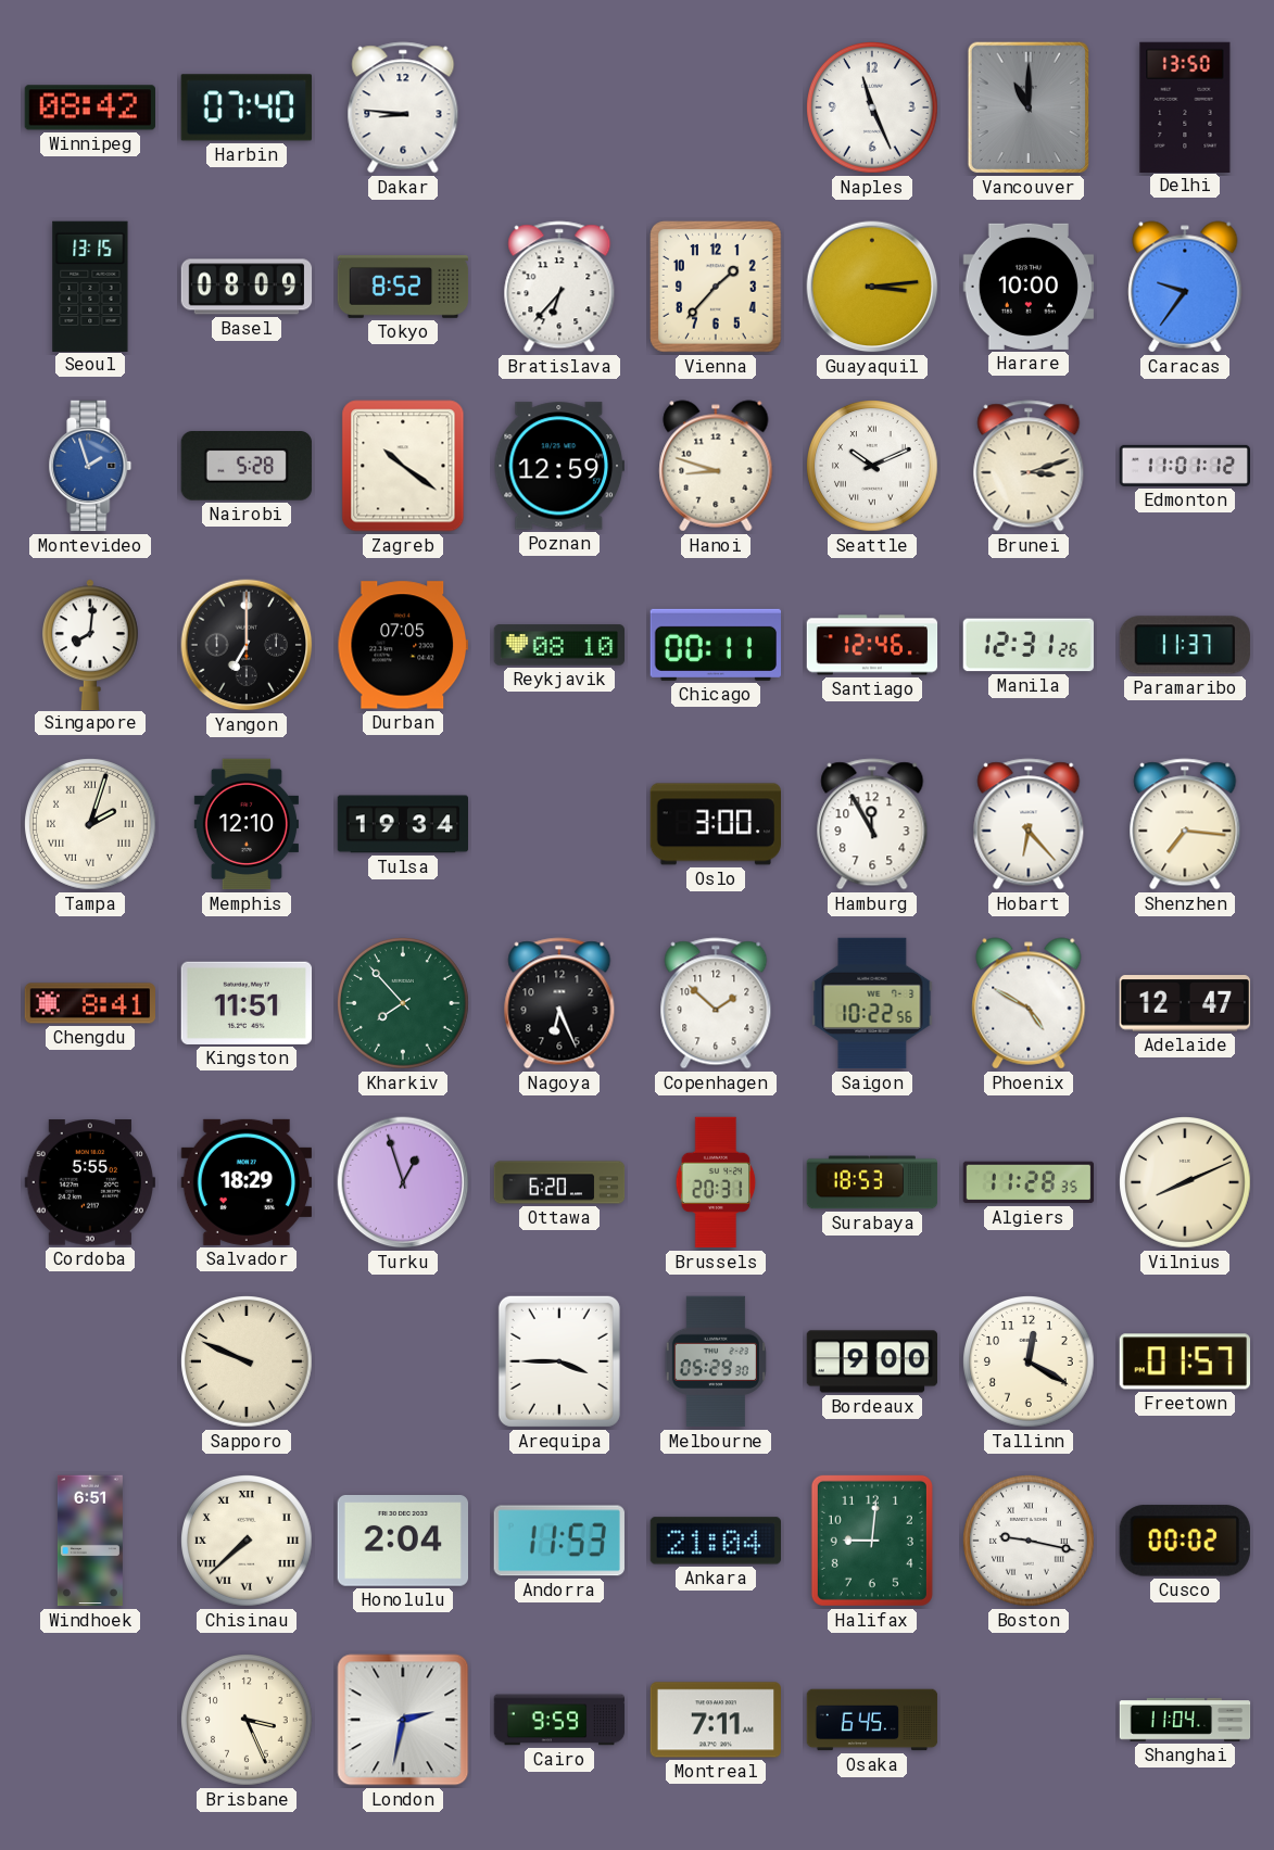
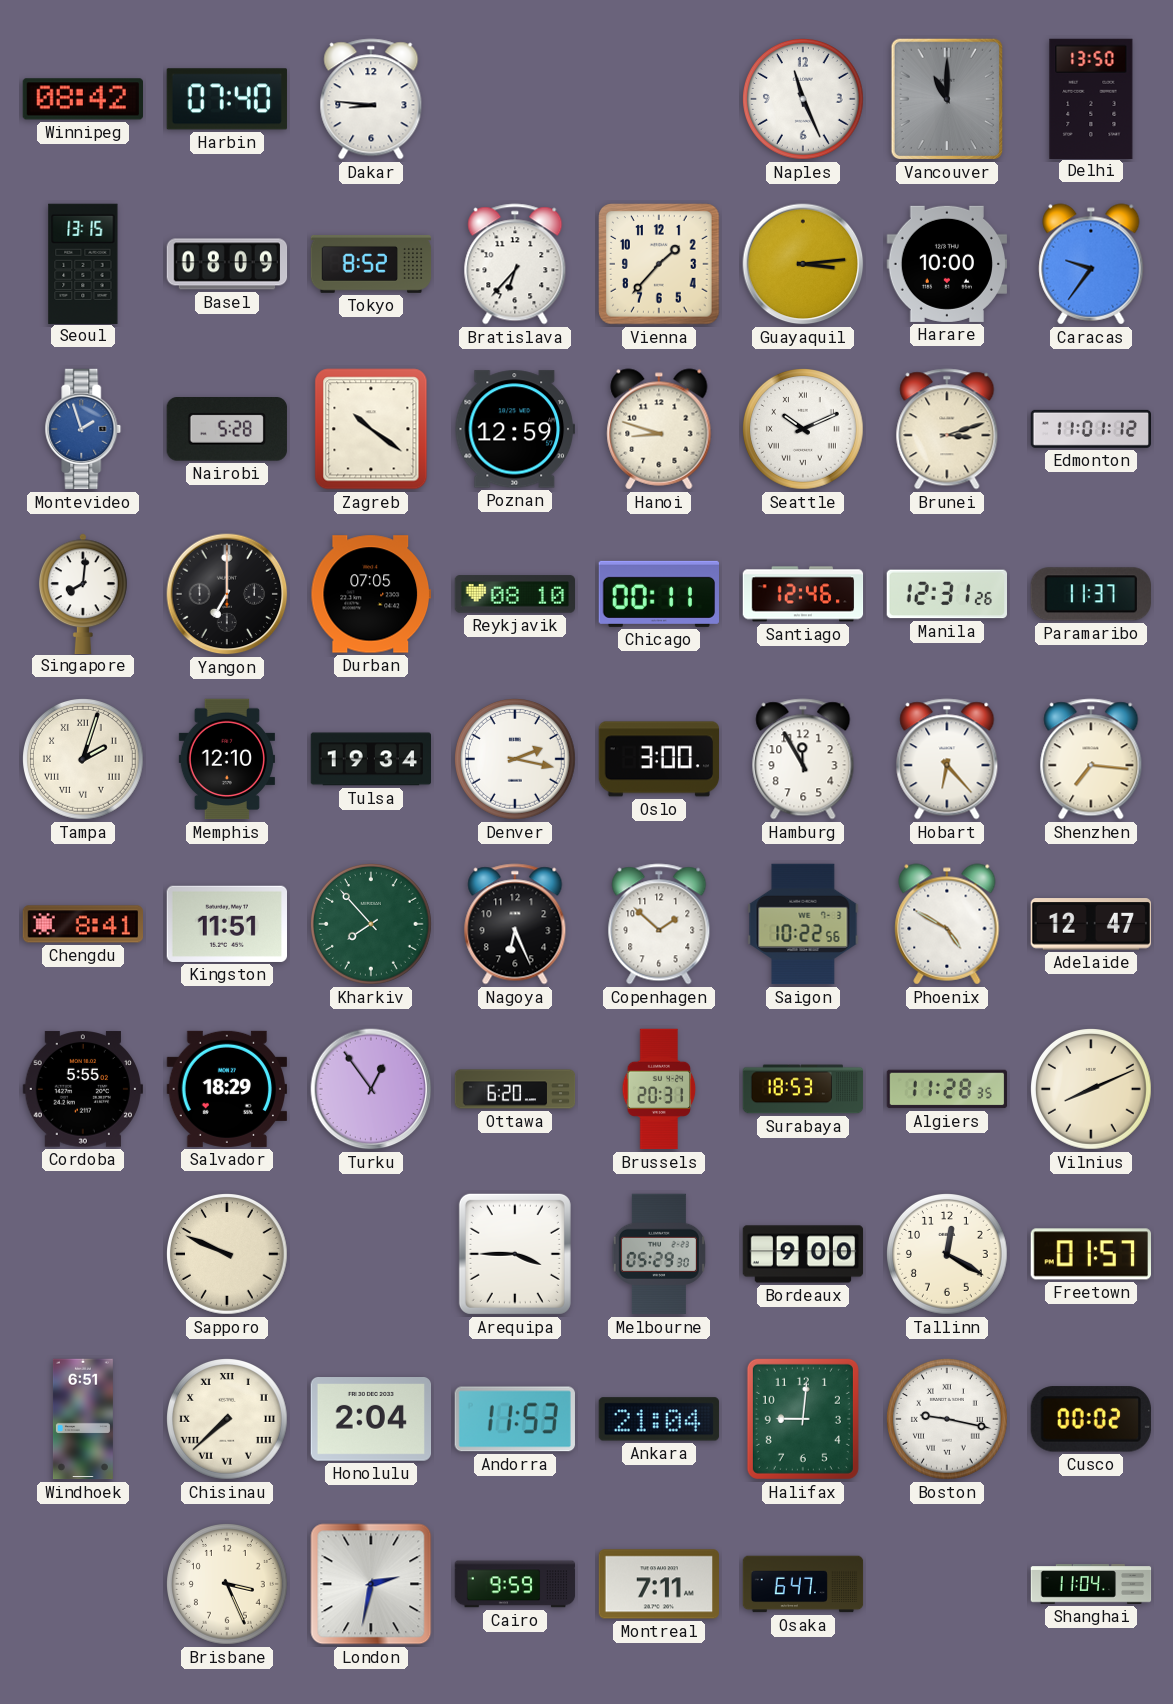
Denver: none -> 2:17 (516, 760)
Turku: 12:57 -> 12:54 (371, 1089)
Osaka: 6:45 -> 6:47 (803, 1584)
